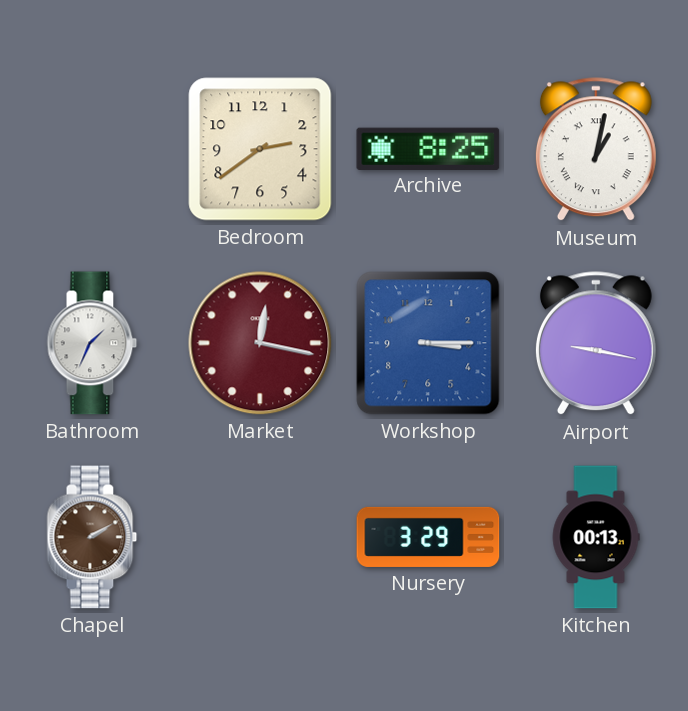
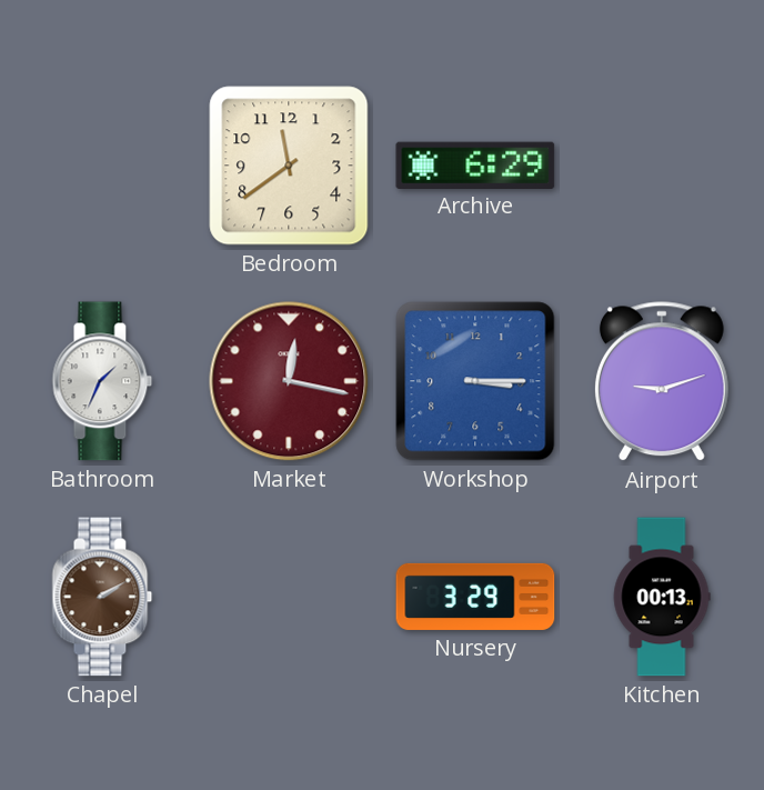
Bedroom: 2:39 -> 11:39 (289, 166)
Archive: 8:25 -> 6:29 (475, 164)
Museum: 1:02 -> none (596, 150)
Airport: 9:17 -> 9:12 (662, 382)
